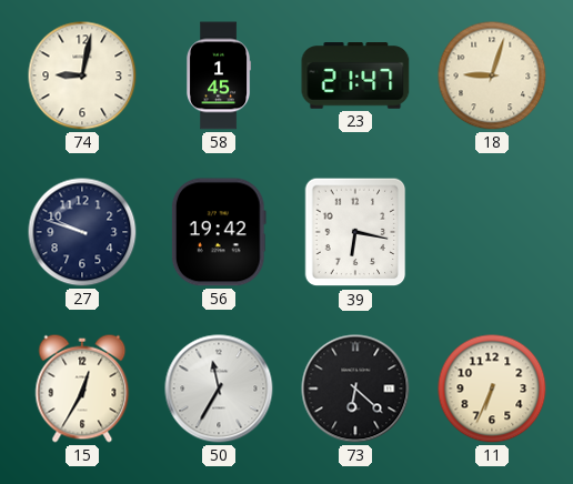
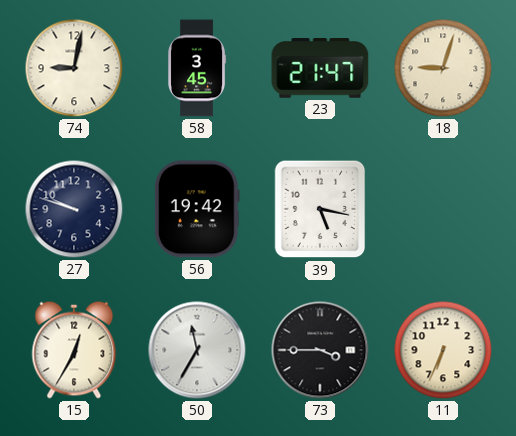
58: 1:45 -> 3:45 (198, 68)
39: 6:17 -> 5:17 (320, 209)
73: 6:22 -> 3:45 (320, 350)
